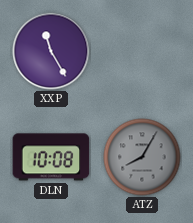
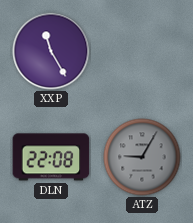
DLN: 10:08 -> 22:08 (51, 157)
ATZ: 8:05 -> 9:05 (142, 157)
